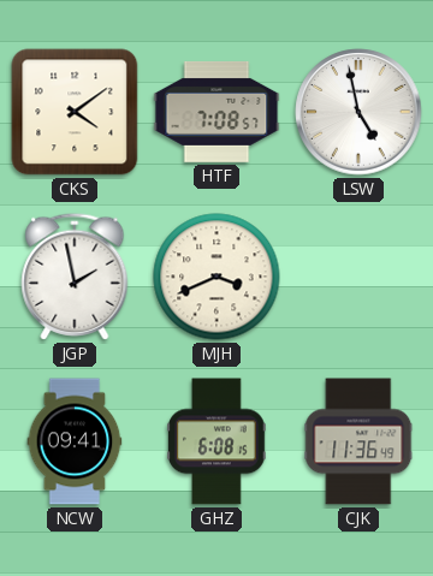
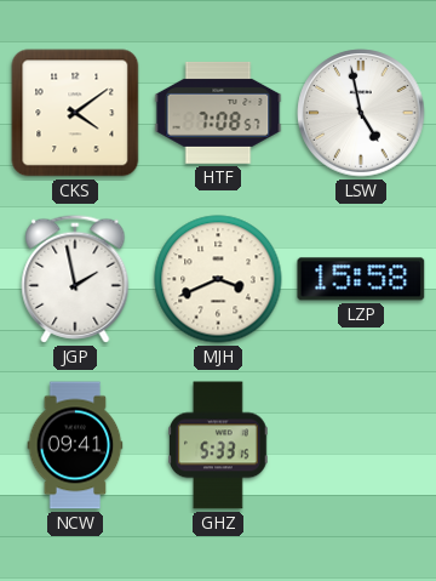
LZP: none -> 15:58 (361, 279)
GHZ: 6:08 -> 5:33 (218, 445)
CJK: 11:36 -> none (358, 441)
